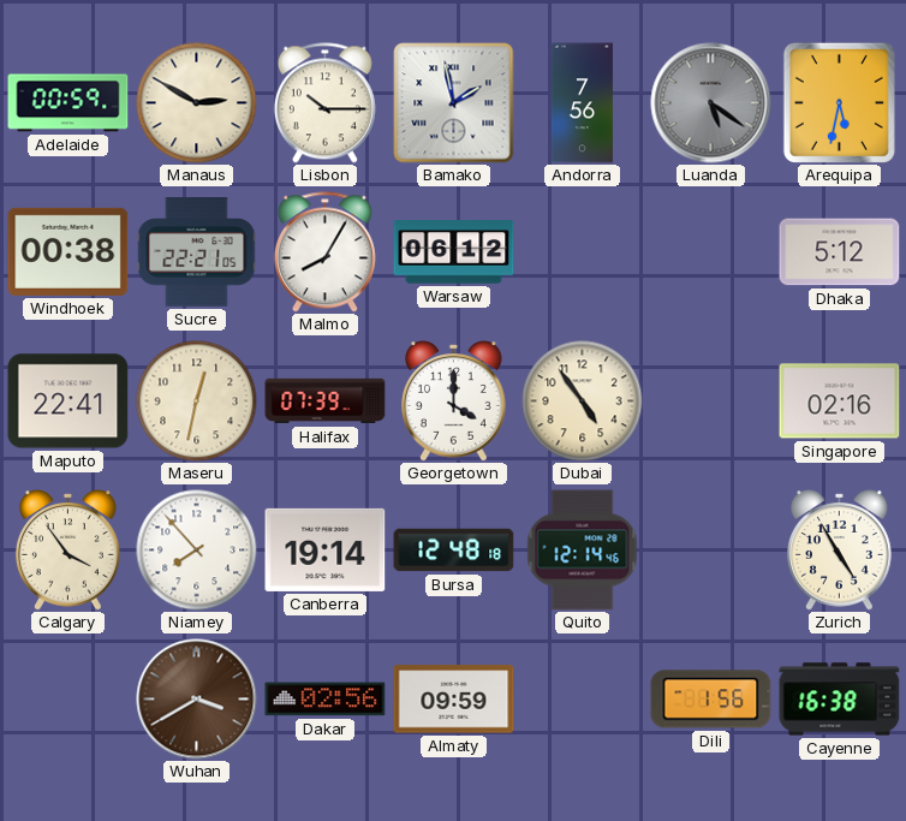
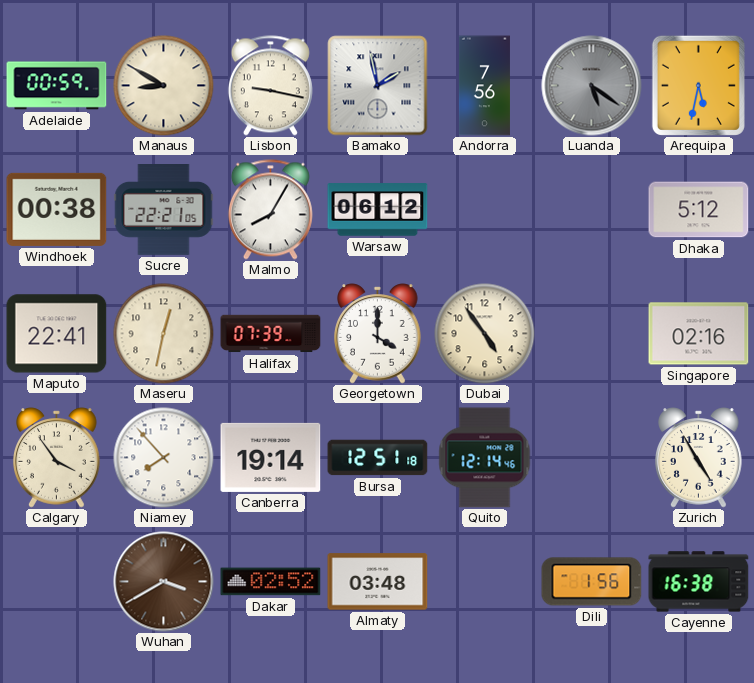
Manaus: 2:50 -> 8:50 (164, 86)
Lisbon: 10:15 -> 9:17 (270, 86)
Bursa: 12:48 -> 12:51 (378, 458)
Dakar: 02:56 -> 02:52 (271, 582)
Almaty: 09:59 -> 03:48 (378, 582)
